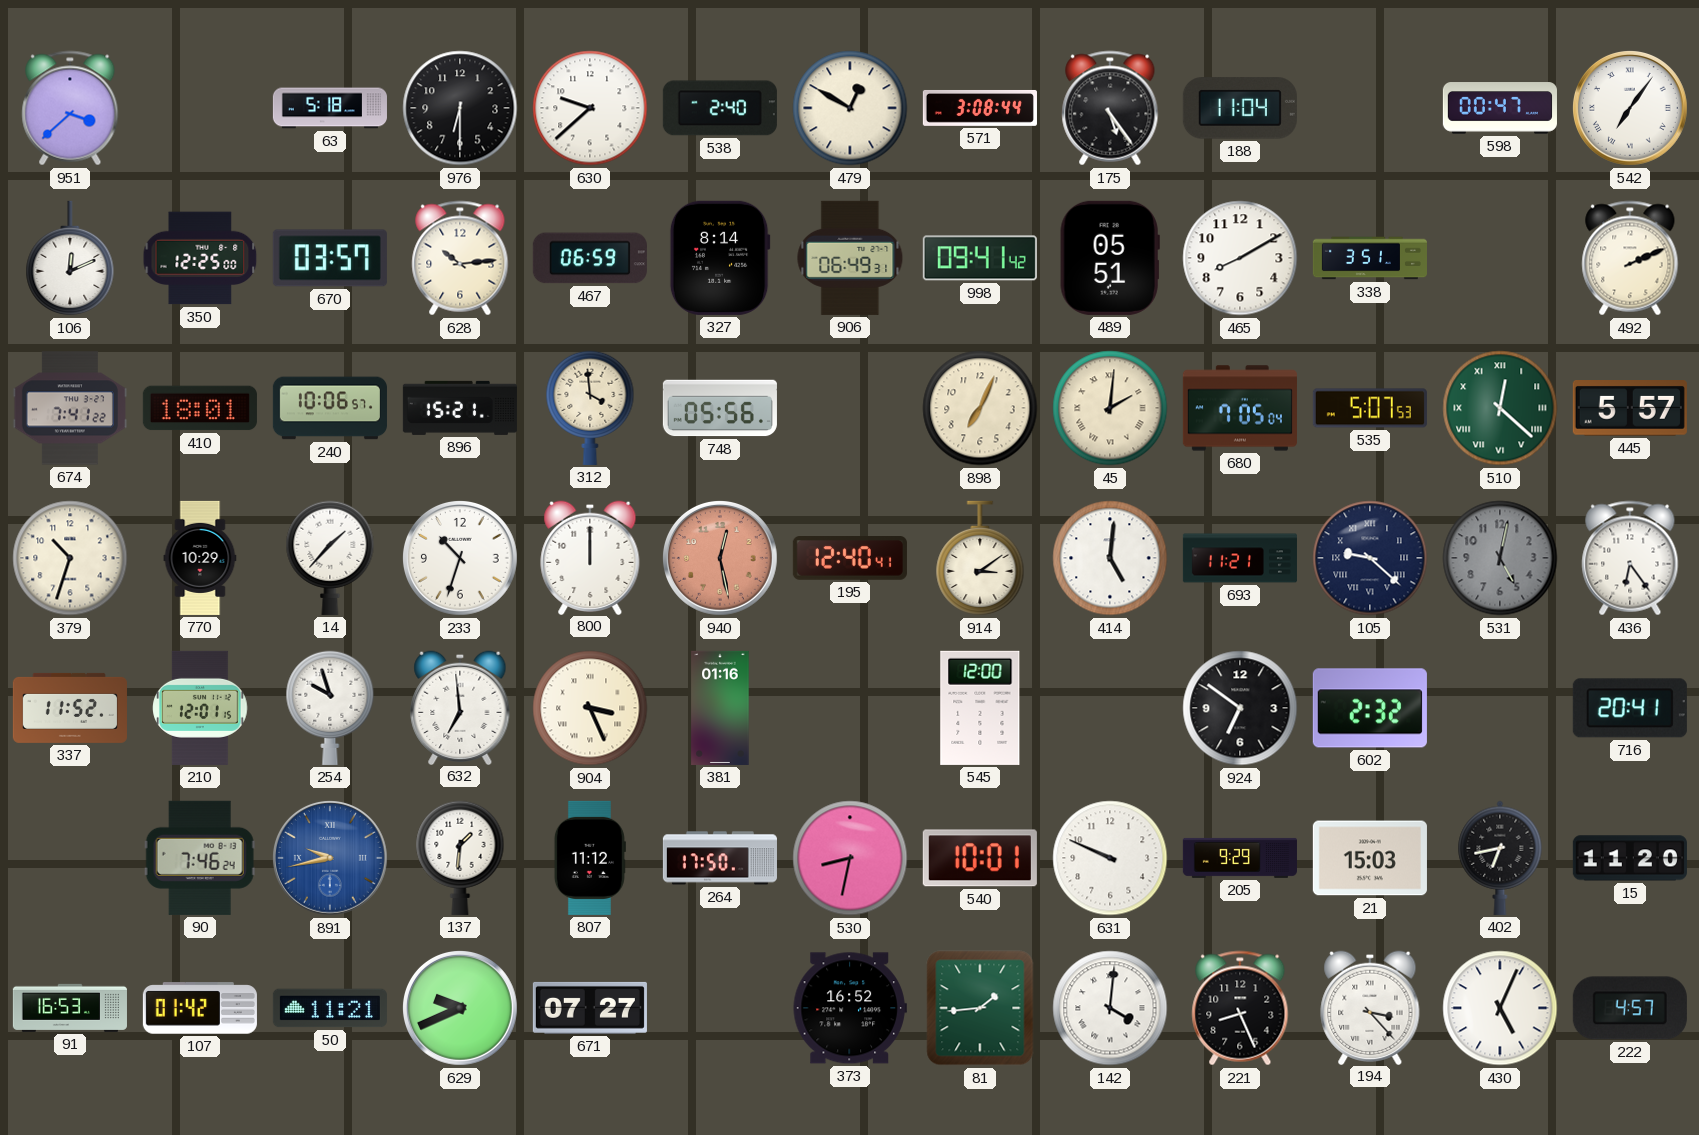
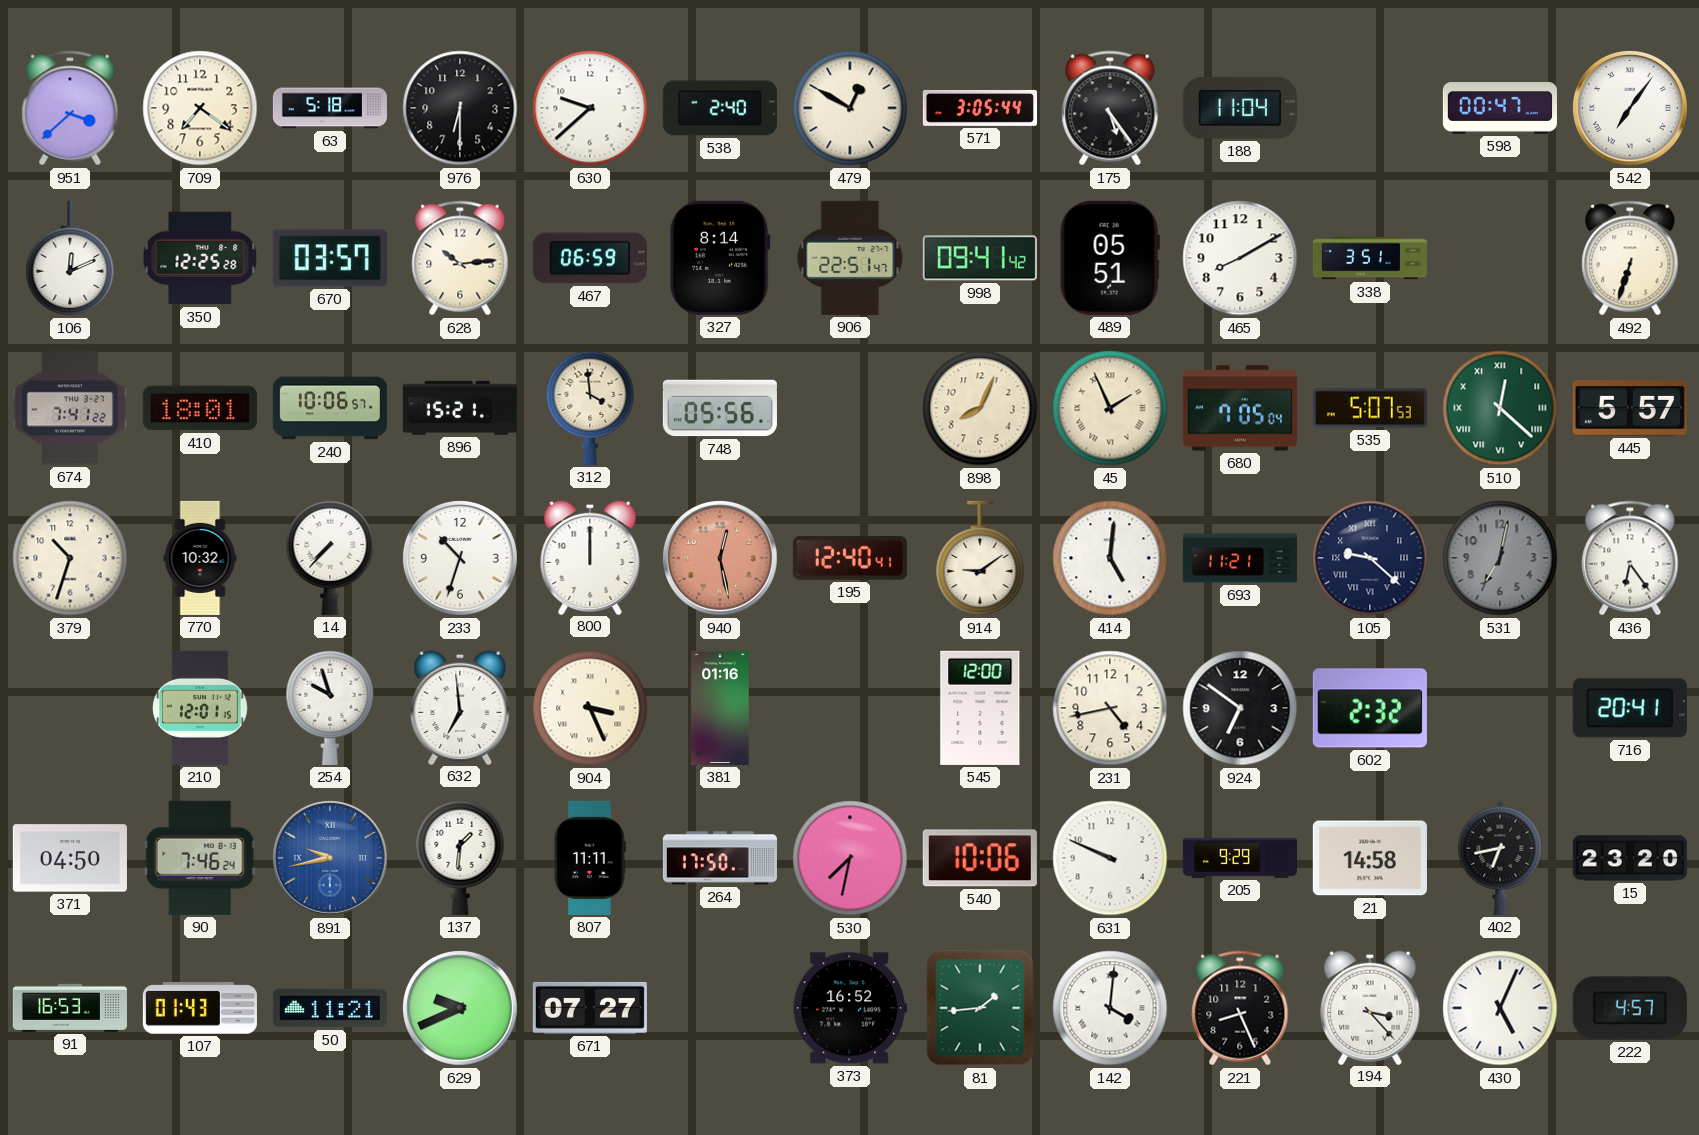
709: none -> 7:21 (200, 108)
571: 3:08 -> 3:05 (980, 108)
350: 12:25:00 -> 12:25:28 (200, 258)
906: 06:49 -> 22:51 (850, 258)
492: 2:11 -> 6:33 (1630, 258)
898: 7:04 -> 8:04 (980, 408)
45: 2:01 -> 1:56 (1110, 408)
770: 10:29 -> 10:32 (200, 558)
14: 1:37 -> 7:37 (330, 558)
914: 3:09 -> 9:09 (980, 558)
531: 5:02 -> 7:02 (1500, 558)
337: 11:52 -> none (70, 708)
231: none -> 4:43 (1110, 708)
371: none -> 04:50 (70, 858)
807: 11:12 -> 11:11 (590, 858)
530: 8:32 -> 7:32 (850, 858)
540: 10:01 -> 10:06 (980, 858)
21: 15:03 -> 14:58 (1370, 858)
15: 11:20 -> 23:20 (1630, 858)
107: 01:42 -> 01:43 (200, 1008)
